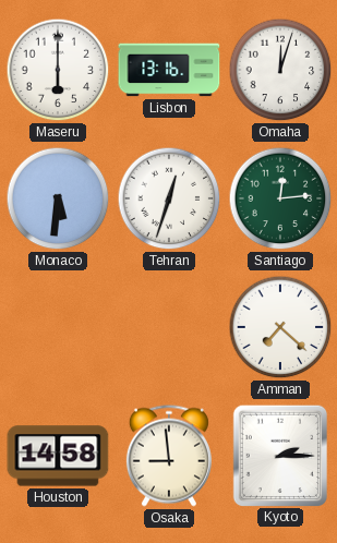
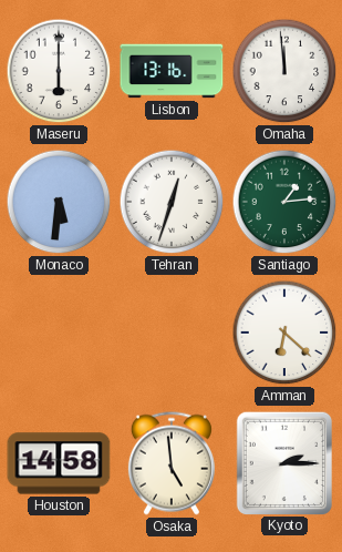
Omaha: 12:03 -> 11:59 (284, 71)
Santiago: 12:14 -> 1:14 (284, 202)
Amman: 7:22 -> 6:22 (284, 333)
Osaka: 8:59 -> 4:59 (172, 463)
